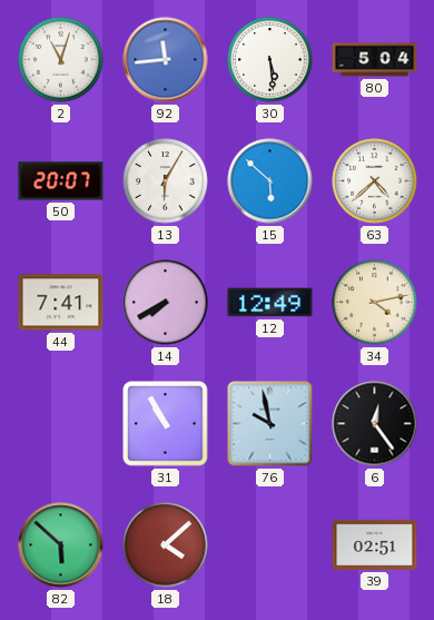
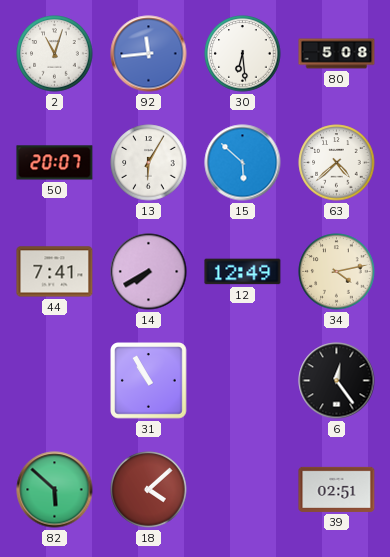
30: 5:29 -> 6:29 (243, 54)
80: 5:04 -> 5:08 (337, 54)
76: 9:58 -> none (270, 424)
